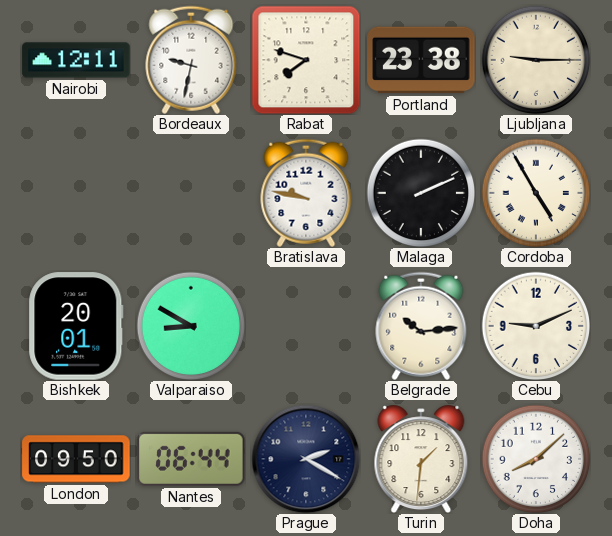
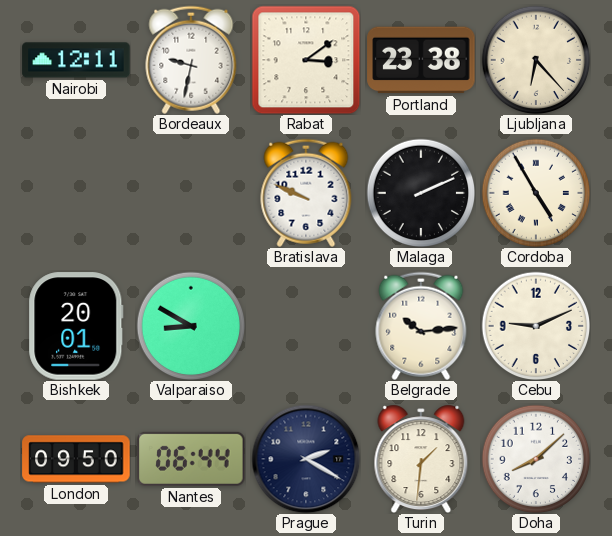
Rabat: 7:48 -> 3:09 (306, 60)
Ljubljana: 9:15 -> 6:23 (536, 60)
Bratislava: 9:47 -> 9:49 (306, 193)
